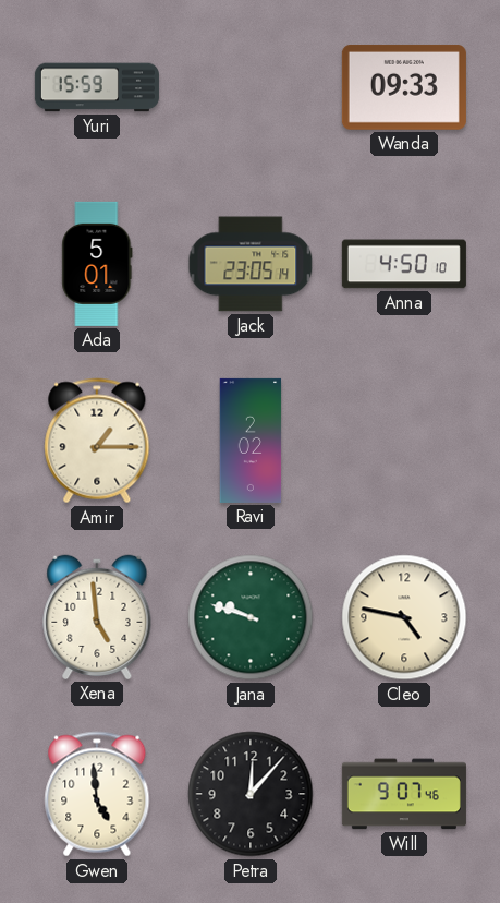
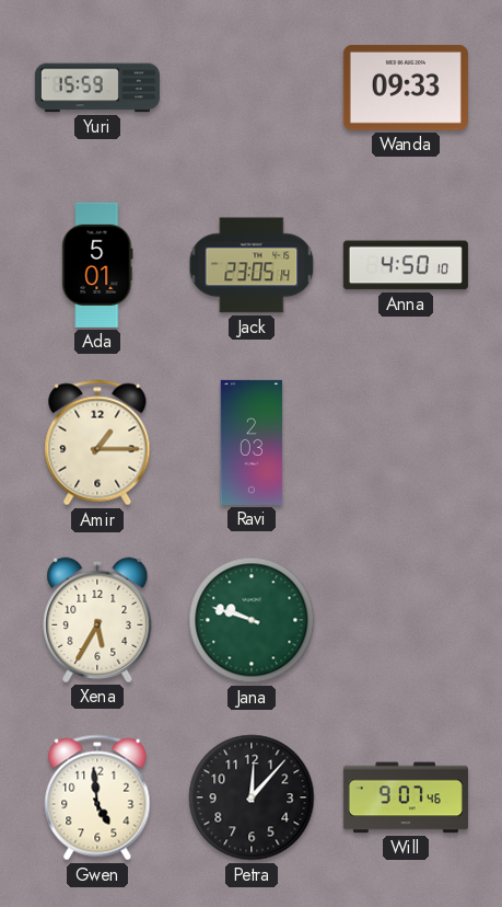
Ravi: 2:02 -> 2:03 (252, 443)
Xena: 4:59 -> 5:35 (97, 620)
Cleo: 4:47 -> none (404, 617)
